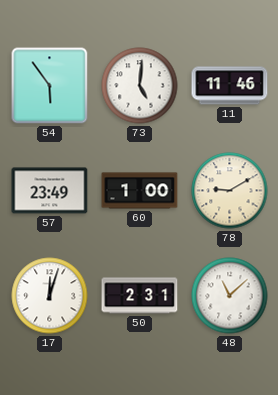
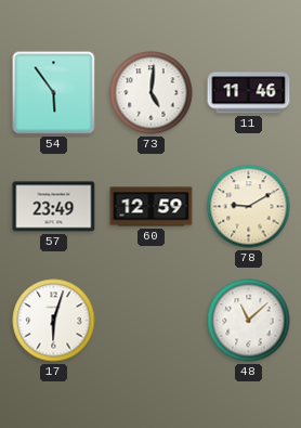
60: 1:00 -> 12:59 (152, 207)
17: 12:03 -> 6:03 (54, 321)
50: 2:31 -> none (140, 296)
